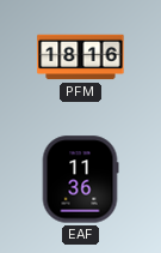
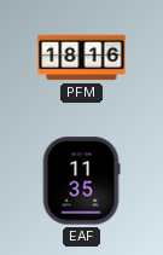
EAF: 11:36 -> 11:35 (81, 181)
